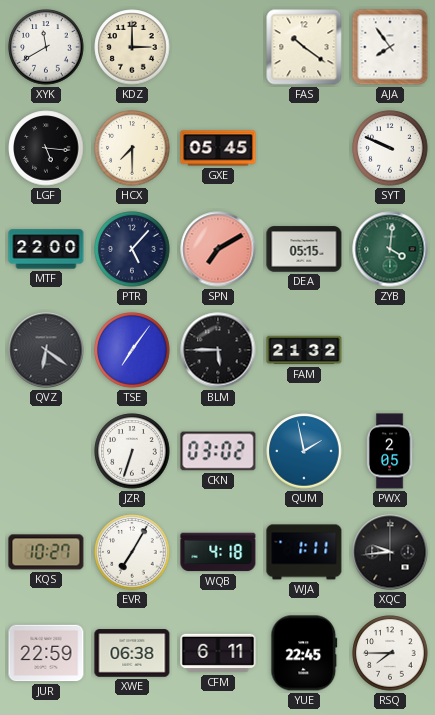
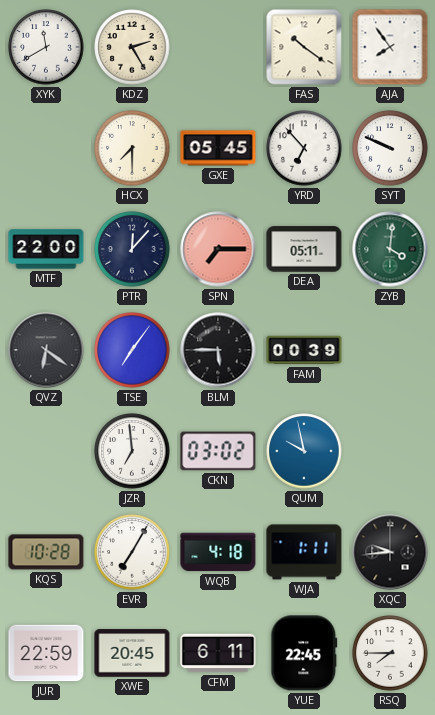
KDZ: 3:00 -> 2:25 (132, 47)
LGF: 5:16 -> none (46, 148)
YRD: none -> 6:53 (304, 148)
PTR: 5:07 -> 12:07 (132, 249)
SPN: 7:10 -> 7:15 (218, 249)
DEA: 05:15 -> 05:11 (304, 249)
FAM: 21:32 -> 00:39 (304, 350)
JZR: 6:33 -> 6:59 (132, 451)
QUM: 1:58 -> 9:58 (304, 451)
PWX: 2:05 -> none (390, 451)
KQS: 10:27 -> 10:28 (46, 552)
XWE: 06:38 -> 20:45 (132, 653)
